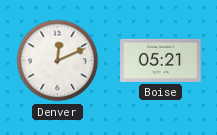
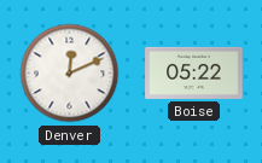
Boise: 05:21 -> 05:22 (194, 72)
